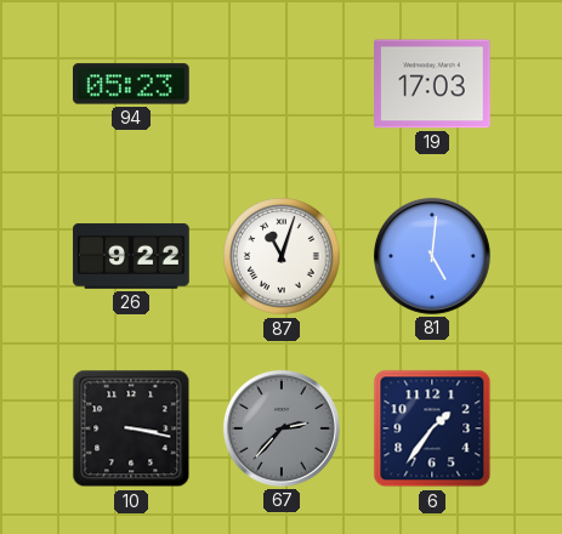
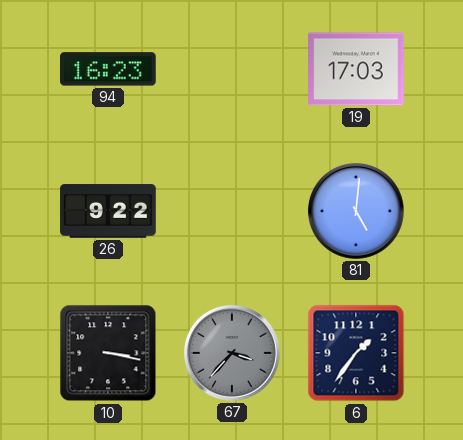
94: 05:23 -> 16:23 (109, 69)
87: 11:03 -> none (282, 256)
67: 2:37 -> 3:37 (232, 353)
